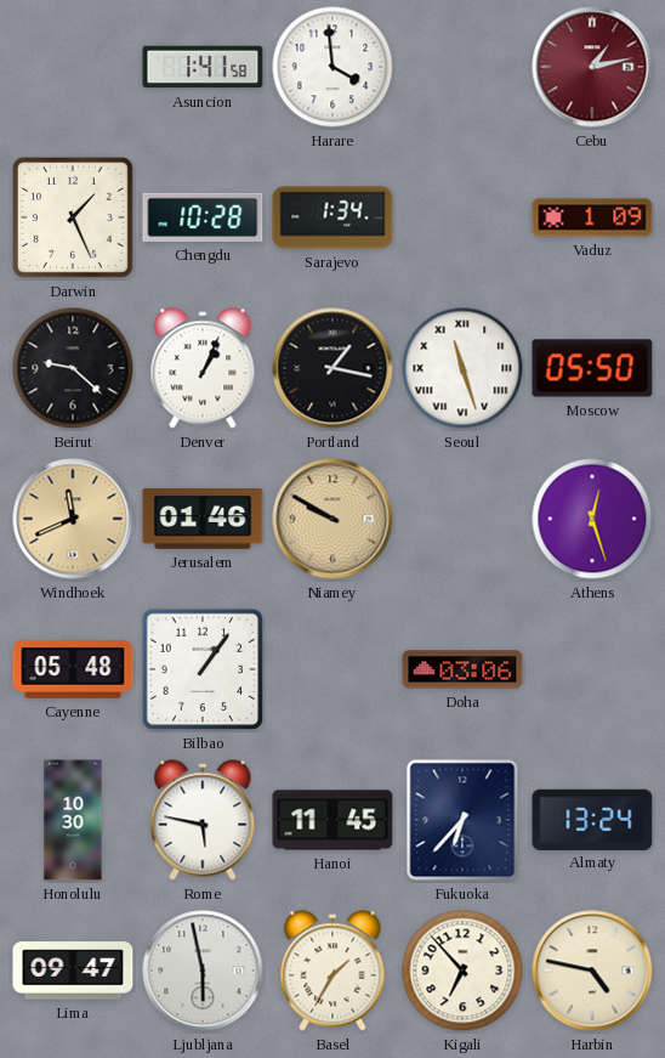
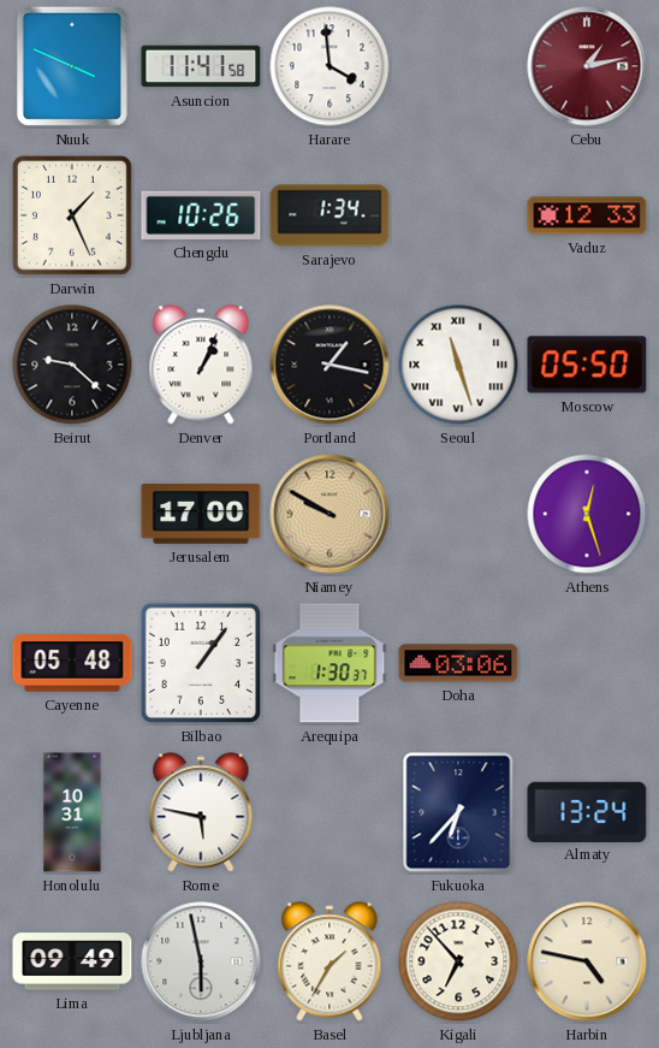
Nuuk: none -> 3:49 (72, 66)
Asuncion: 1:41 -> 11:41 (201, 66)
Chengdu: 10:28 -> 10:26 (201, 215)
Vaduz: 1:09 -> 12:33 (587, 215)
Windhoek: 11:41 -> none (73, 519)
Jerusalem: 01:46 -> 17:00 (201, 514)
Arequipa: none -> 1:30 (329, 663)
Honolulu: 10:30 -> 10:31 (72, 812)
Hanoi: 11:45 -> none (332, 820)
Lima: 09:47 -> 09:49 (72, 961)
